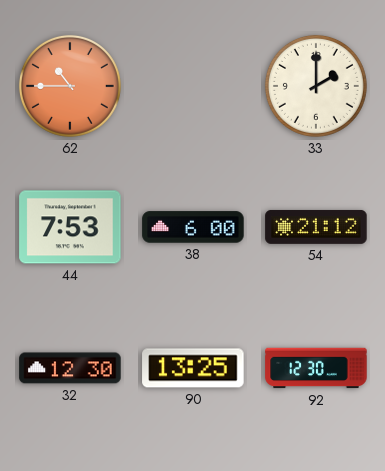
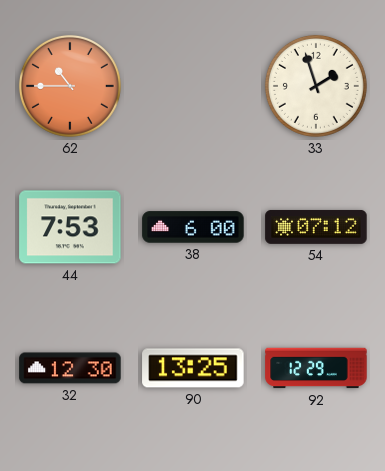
33: 2:00 -> 1:57 (316, 86)
54: 21:12 -> 07:12 (316, 227)
92: 12:30 -> 12:29 (316, 368)
